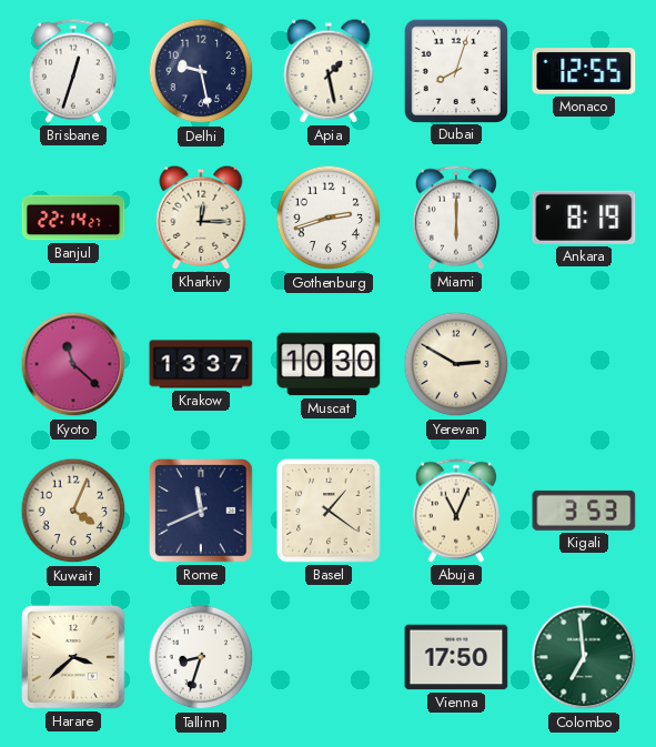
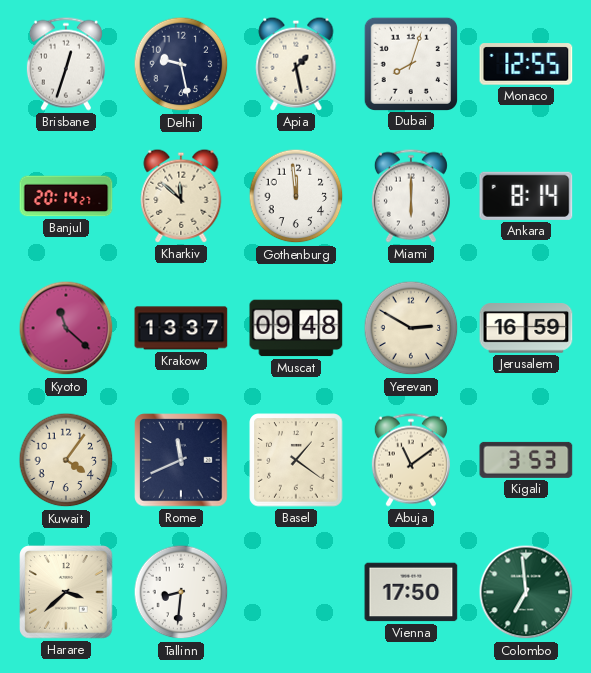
Banjul: 22:14 -> 20:14 (66, 196)
Kharkiv: 12:15 -> 11:52 (181, 196)
Gothenburg: 2:42 -> 11:59 (296, 196)
Ankara: 8:19 -> 8:14 (526, 196)
Muscat: 10:30 -> 09:48 (296, 328)
Jerusalem: none -> 16:59 (526, 328)
Kuwait: 4:04 -> 4:06 (66, 460)
Abuja: 11:04 -> 11:09 (411, 460)
Tallinn: 8:33 -> 8:31 (181, 592)
